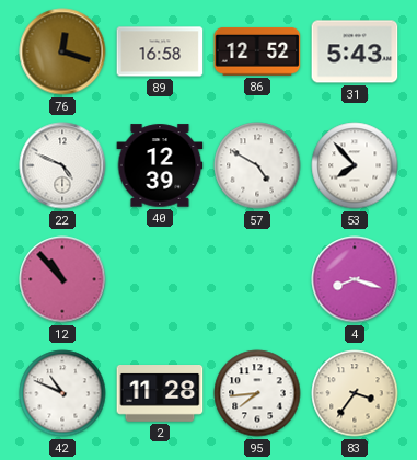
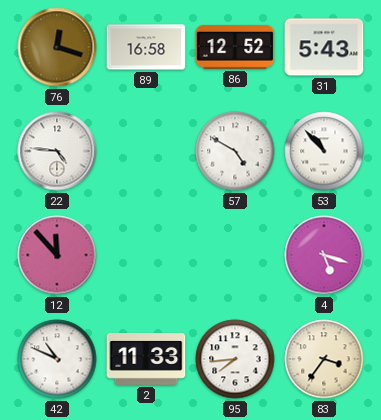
22: 4:49 -> 4:46 (57, 151)
40: 12:39 -> none (160, 165)
53: 7:53 -> 10:53 (324, 151)
12: 10:53 -> 11:53 (57, 255)
4: 8:18 -> 5:18 (324, 255)
2: 11:28 -> 11:33 (146, 360)
